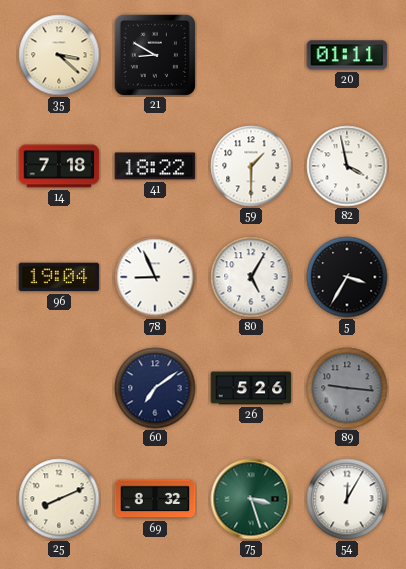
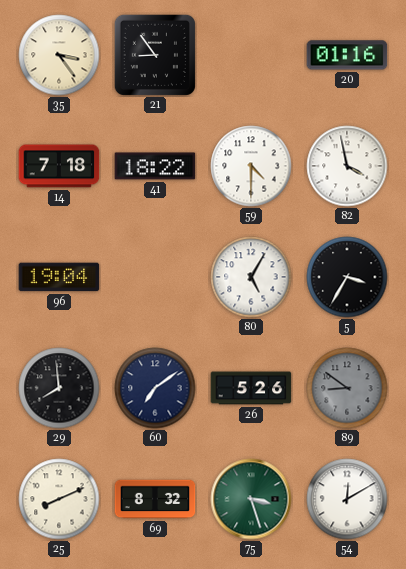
35: 3:22 -> 3:24 (59, 55)
21: 8:50 -> 8:54 (155, 55)
20: 01:11 -> 01:16 (347, 55)
59: 1:30 -> 4:30 (251, 166)
78: 8:56 -> none (155, 277)
29: none -> 7:59 (59, 388)
89: 9:16 -> 8:51 (347, 388)
54: 12:05 -> 12:10 (347, 499)
